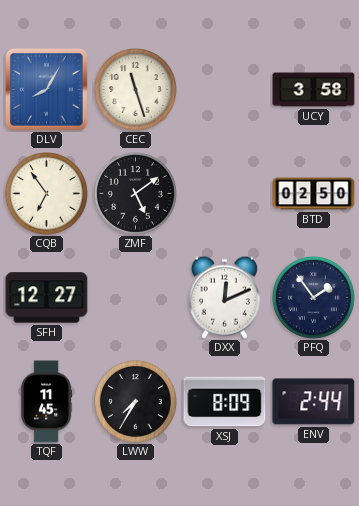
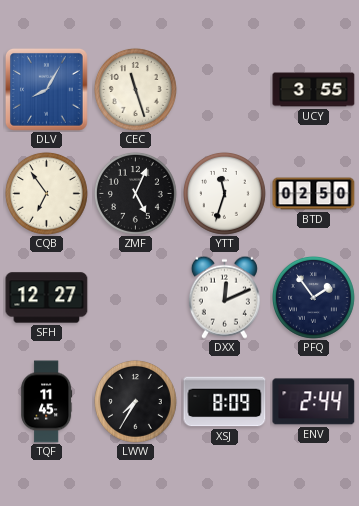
UCY: 3:58 -> 3:55 (314, 90)
ZMF: 5:09 -> 5:04 (135, 193)
YTT: none -> 11:33 (224, 193)
